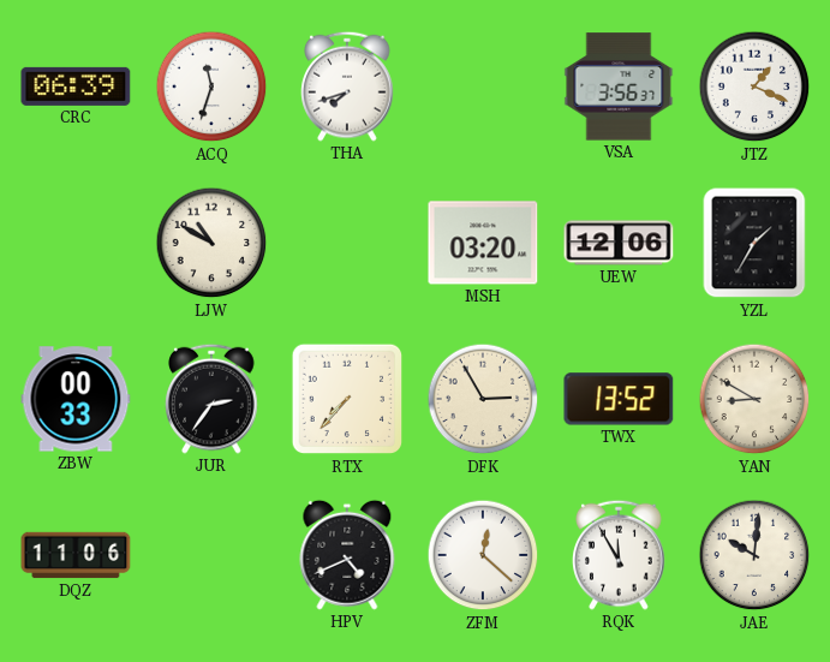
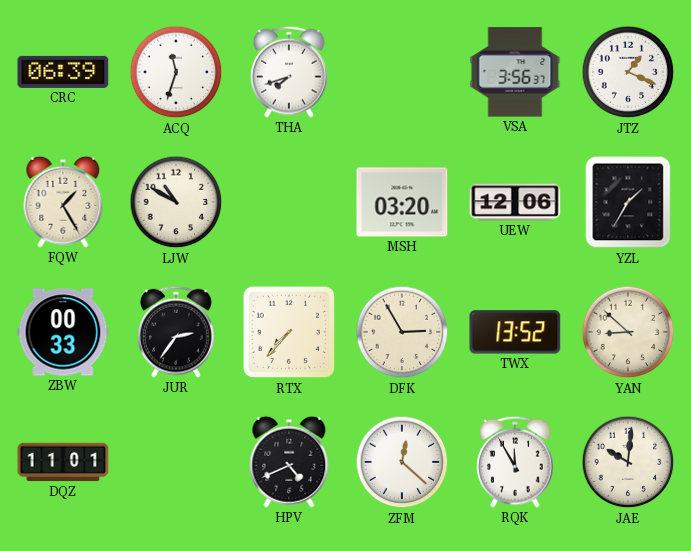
FQW: none -> 1:25 (63, 202)
YAN: 8:50 -> 8:52 (628, 332)
DQZ: 11:06 -> 11:01 (63, 462)
